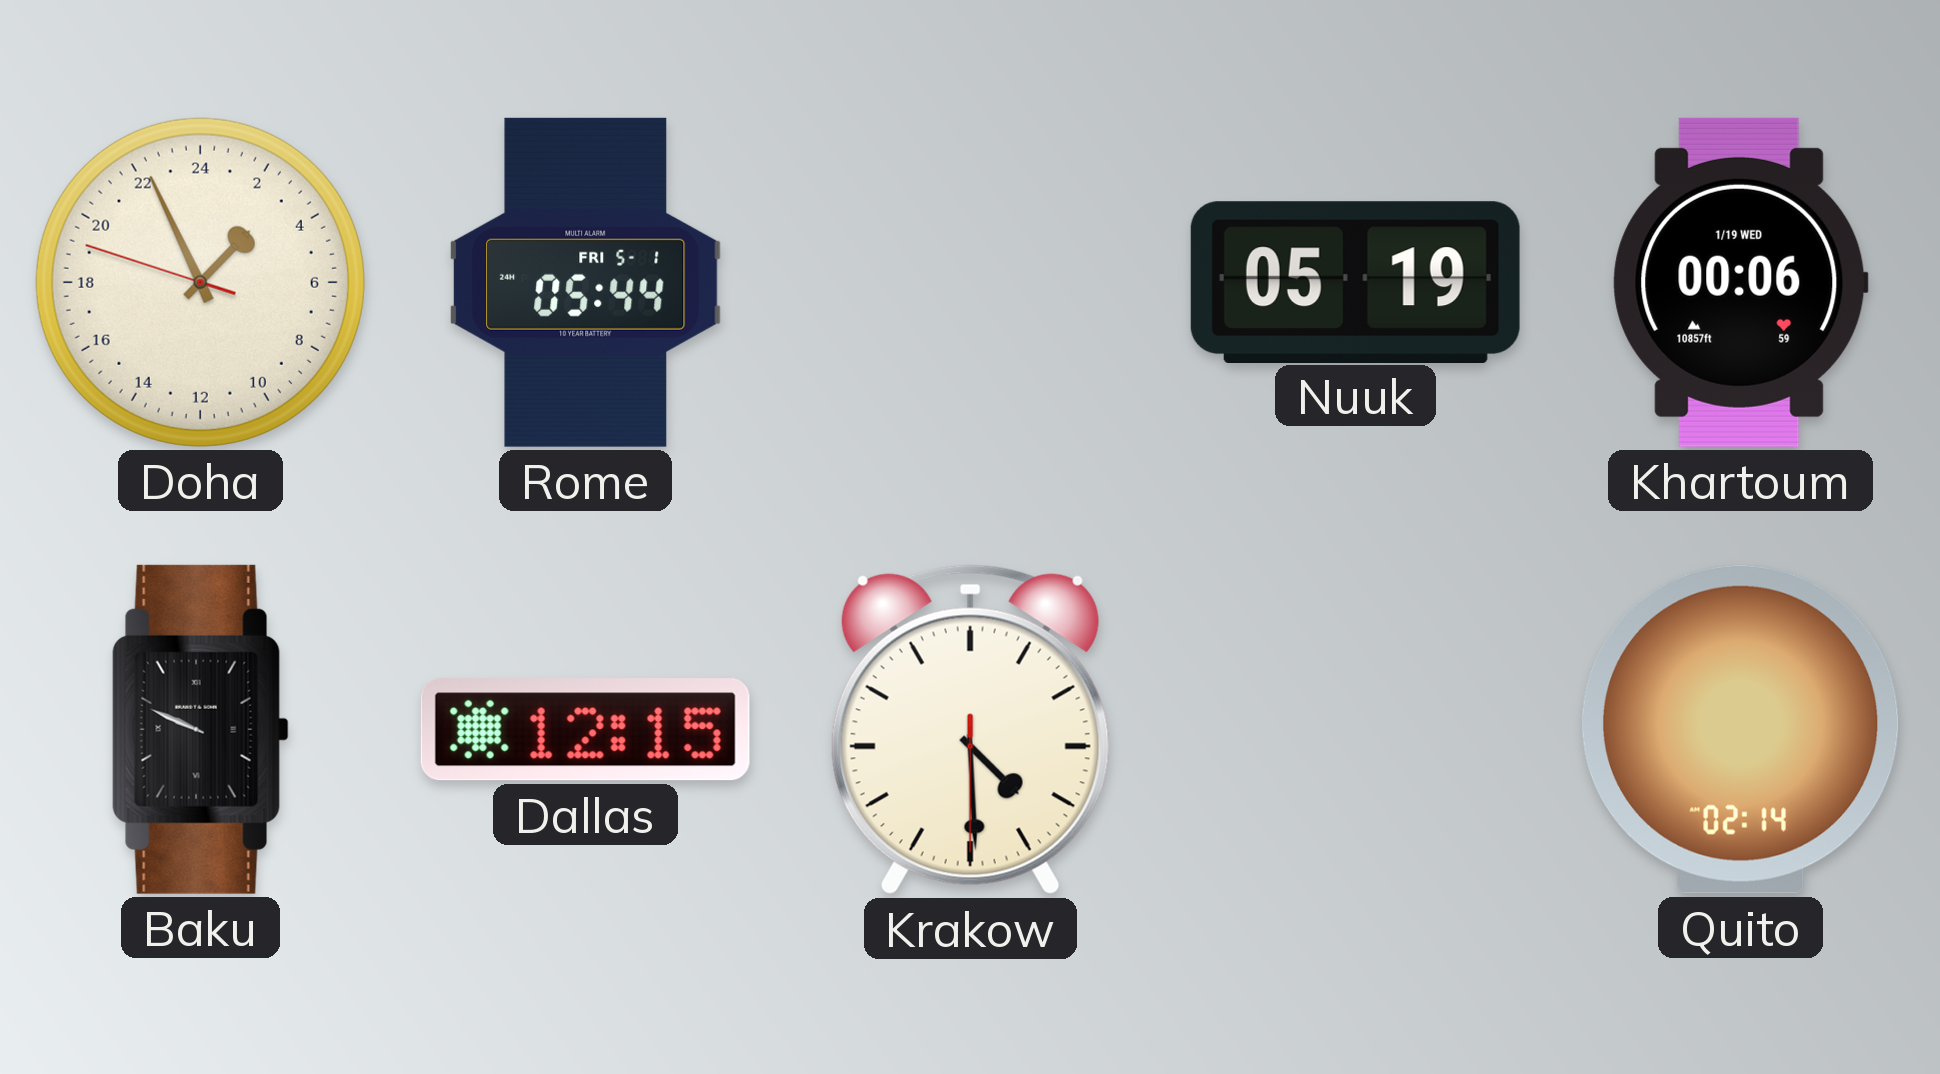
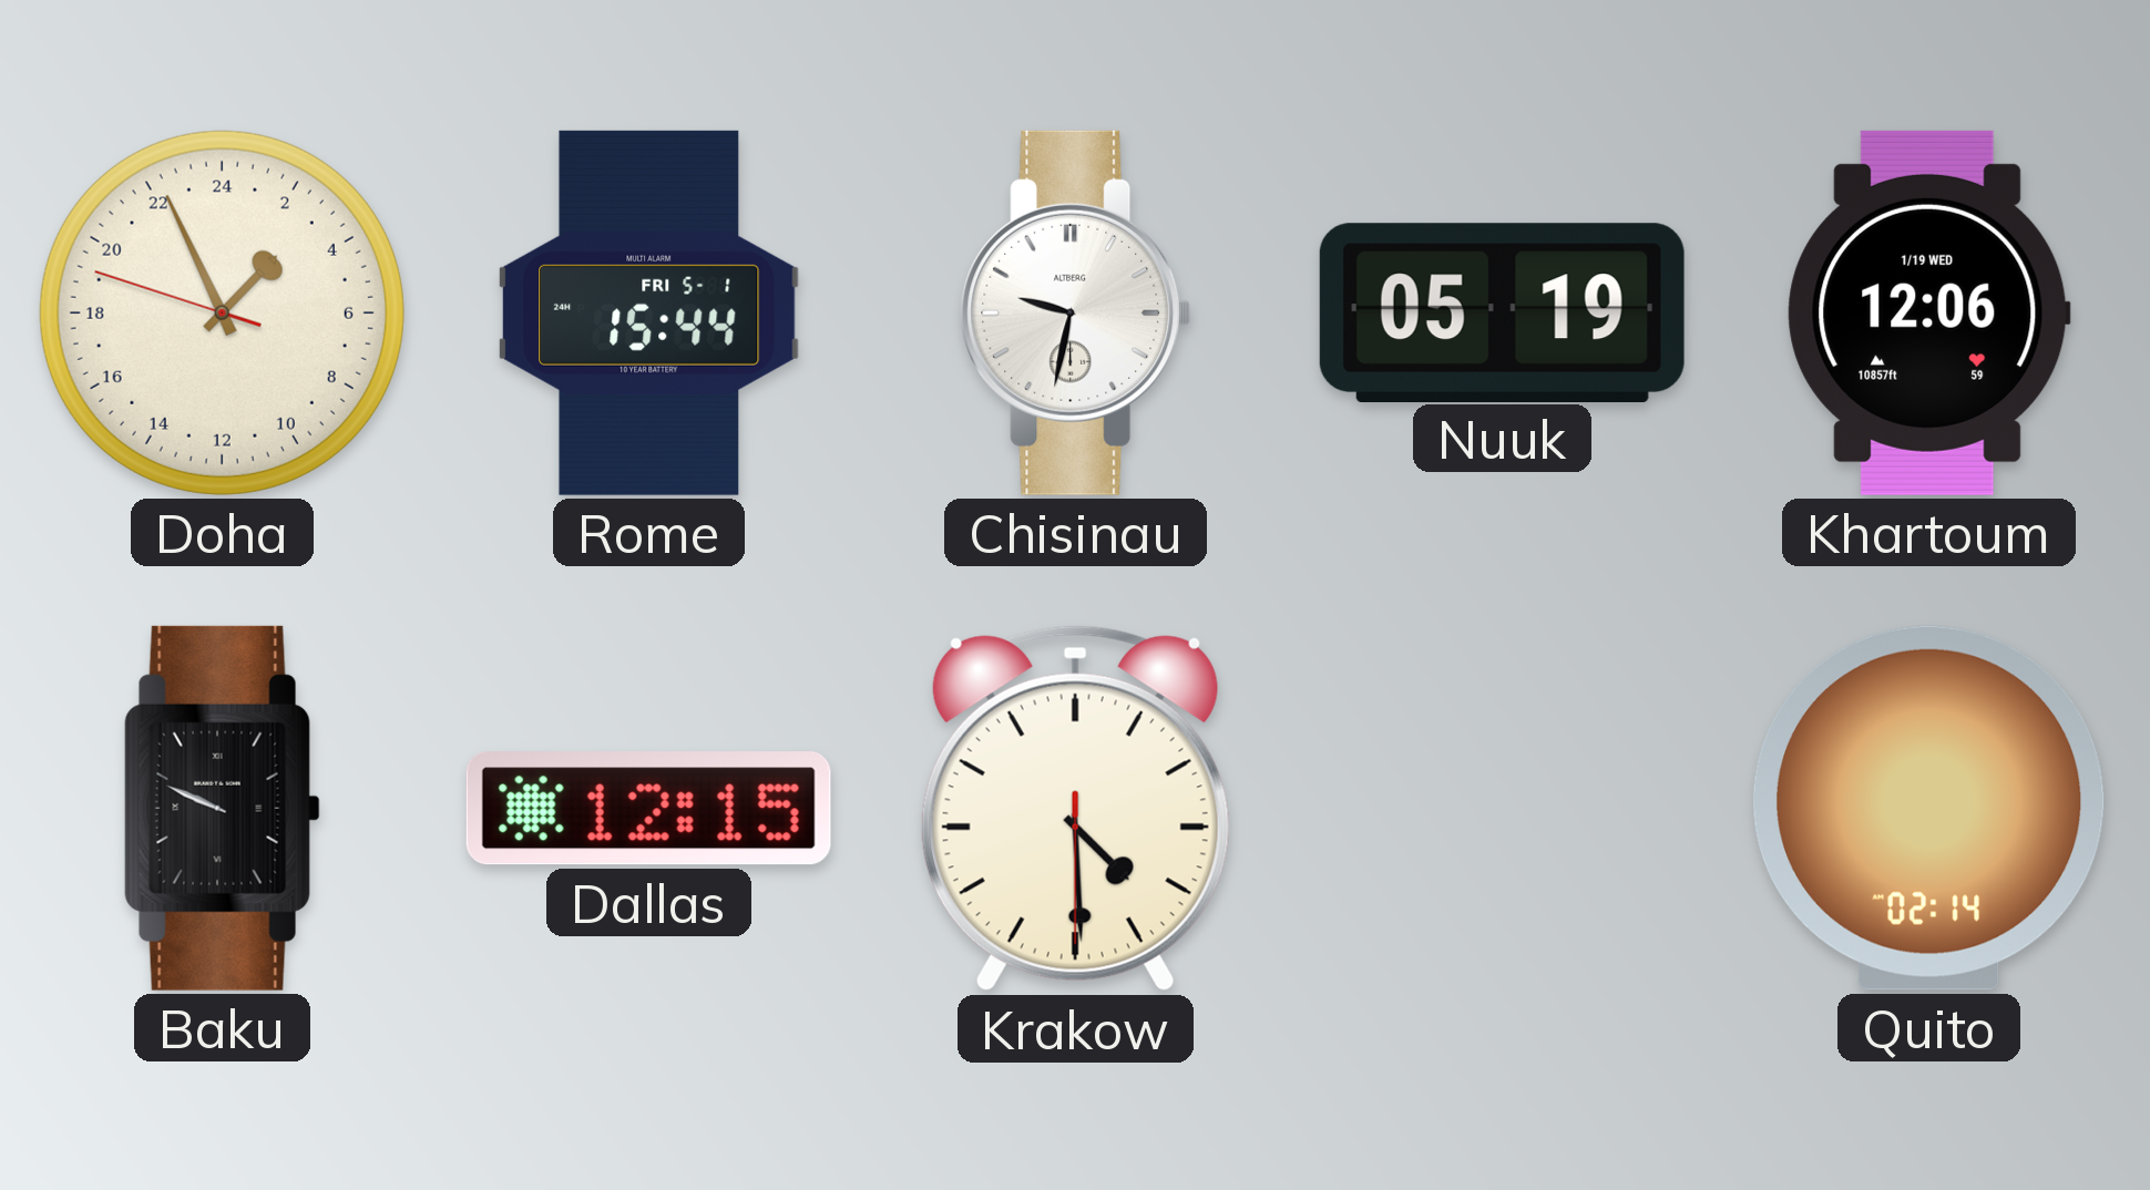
Rome: 05:44 -> 15:44 (649, 312)
Chisinau: none -> 9:32 (1076, 312)
Khartoum: 00:06 -> 12:06 (1928, 312)
